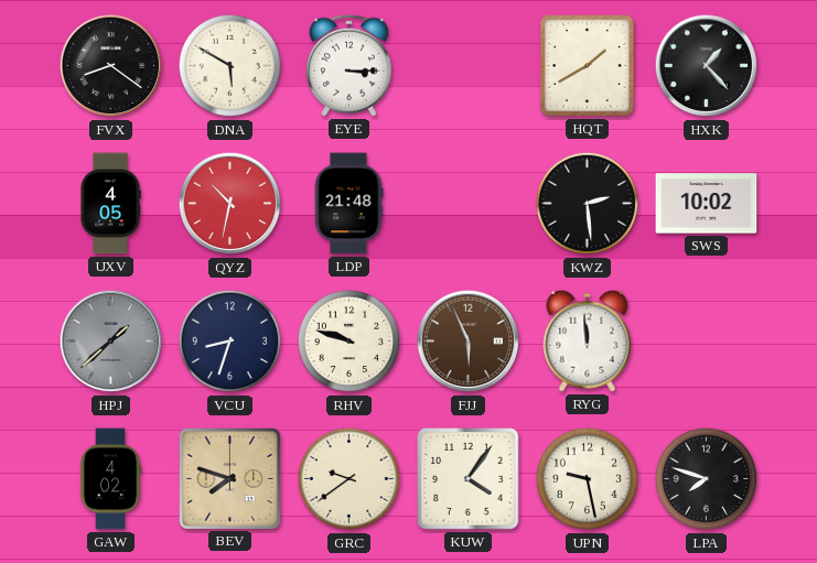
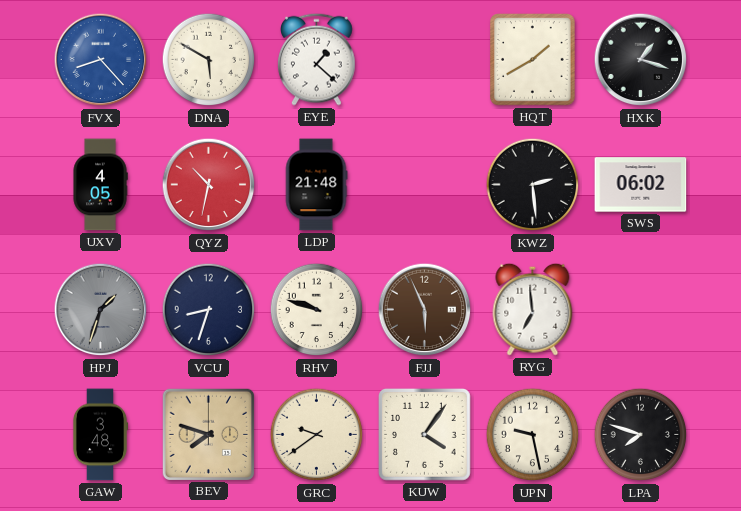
FVX: 8:21 -> 8:23 (101, 60)
FVX dial: black -> blue (101, 60)
EYE: 3:15 -> 1:22 (317, 59)
HXK: 1:23 -> 1:18 (641, 60)
SWS: 10:02 -> 06:02 (641, 185)
HPJ: 1:38 -> 1:33 (101, 310)
RYG: 11:59 -> 6:59 (533, 309)
GAW: 4:02 -> 3:48 (100, 435)
